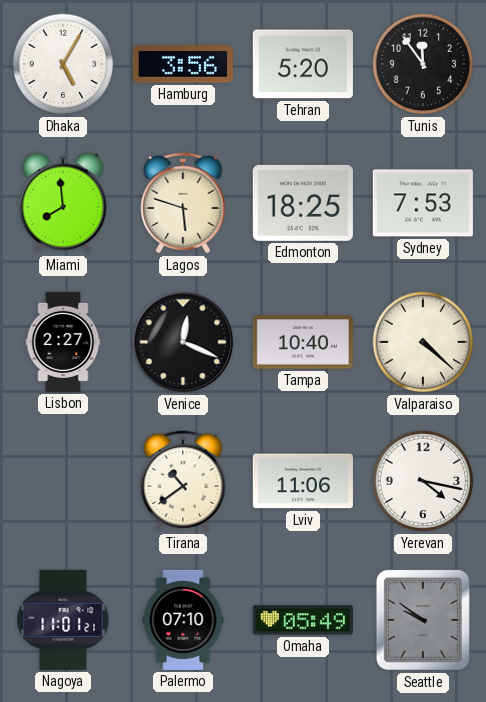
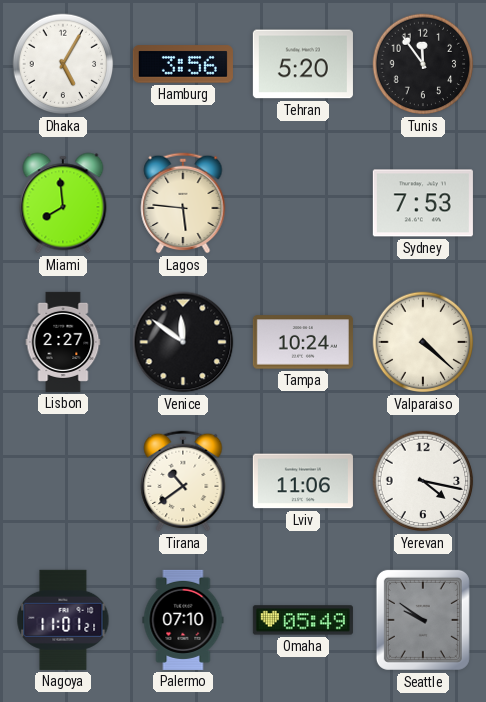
Lagos: 5:48 -> 5:46 (183, 203)
Edmonton: 18:25 -> none (303, 203)
Venice: 12:19 -> 11:51 (183, 342)
Tampa: 10:40 -> 10:24 (303, 342)
